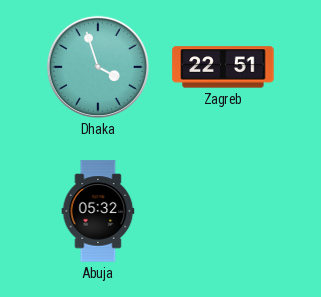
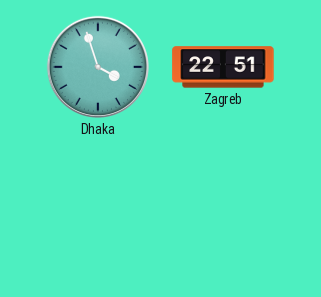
Abuja: 05:32 -> none (98, 211)
